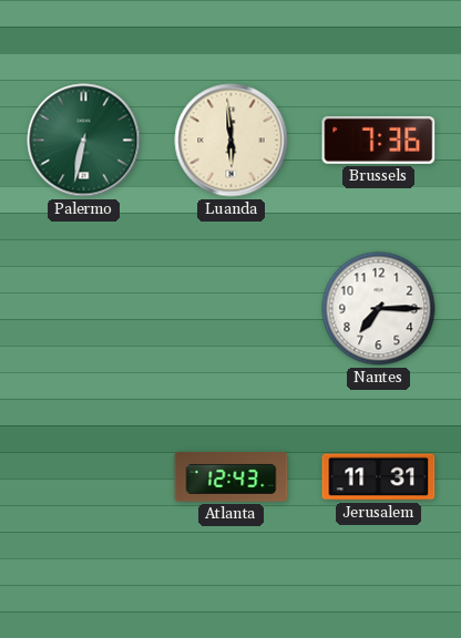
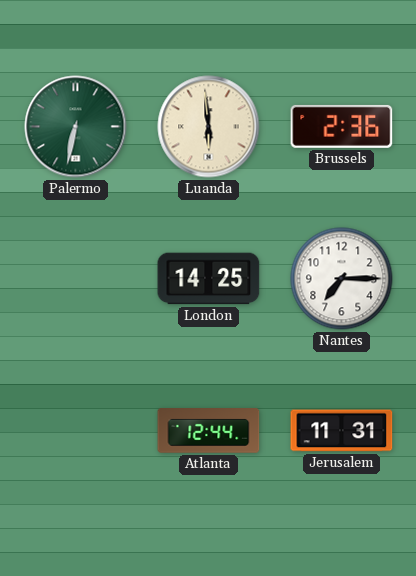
Brussels: 7:36 -> 2:36 (342, 126)
London: none -> 14:25 (209, 279)
Atlanta: 12:43 -> 12:44 (209, 431)
